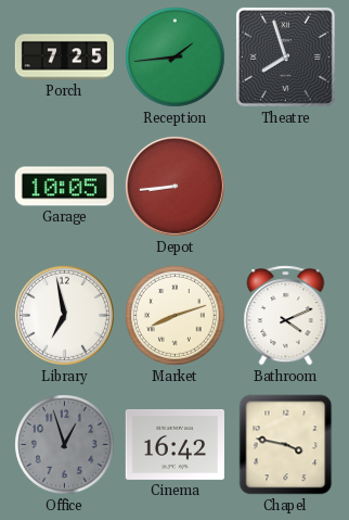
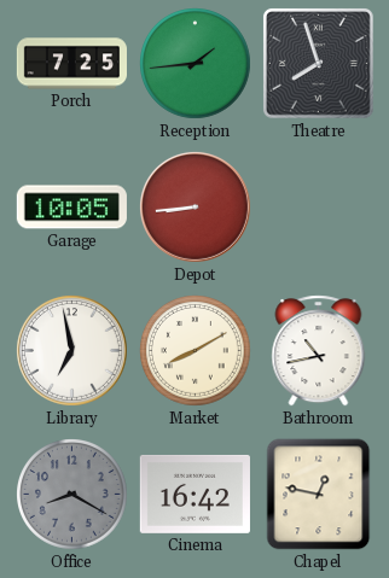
Market: 8:12 -> 8:10 (196, 351)
Bathroom: 4:11 -> 10:43 (319, 351)
Office: 12:57 -> 8:20 (72, 495)
Chapel: 3:47 -> 12:47 (319, 495)
